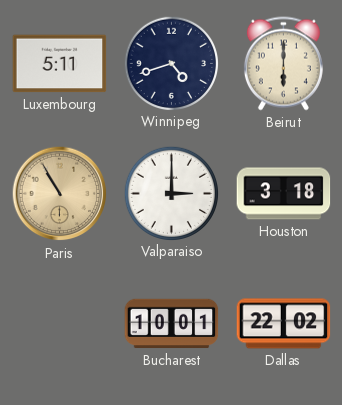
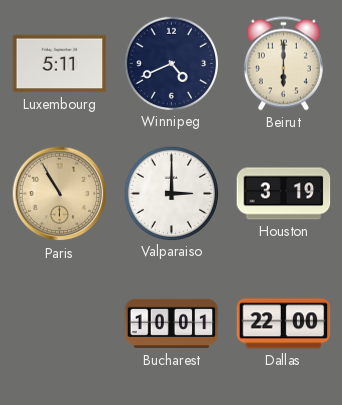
Winnipeg: 4:42 -> 4:41 (171, 63)
Houston: 3:18 -> 3:19 (284, 194)
Dallas: 22:02 -> 22:00 (284, 324)
